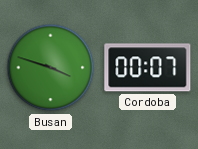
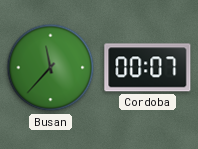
Busan: 3:48 -> 11:37 (51, 68)
